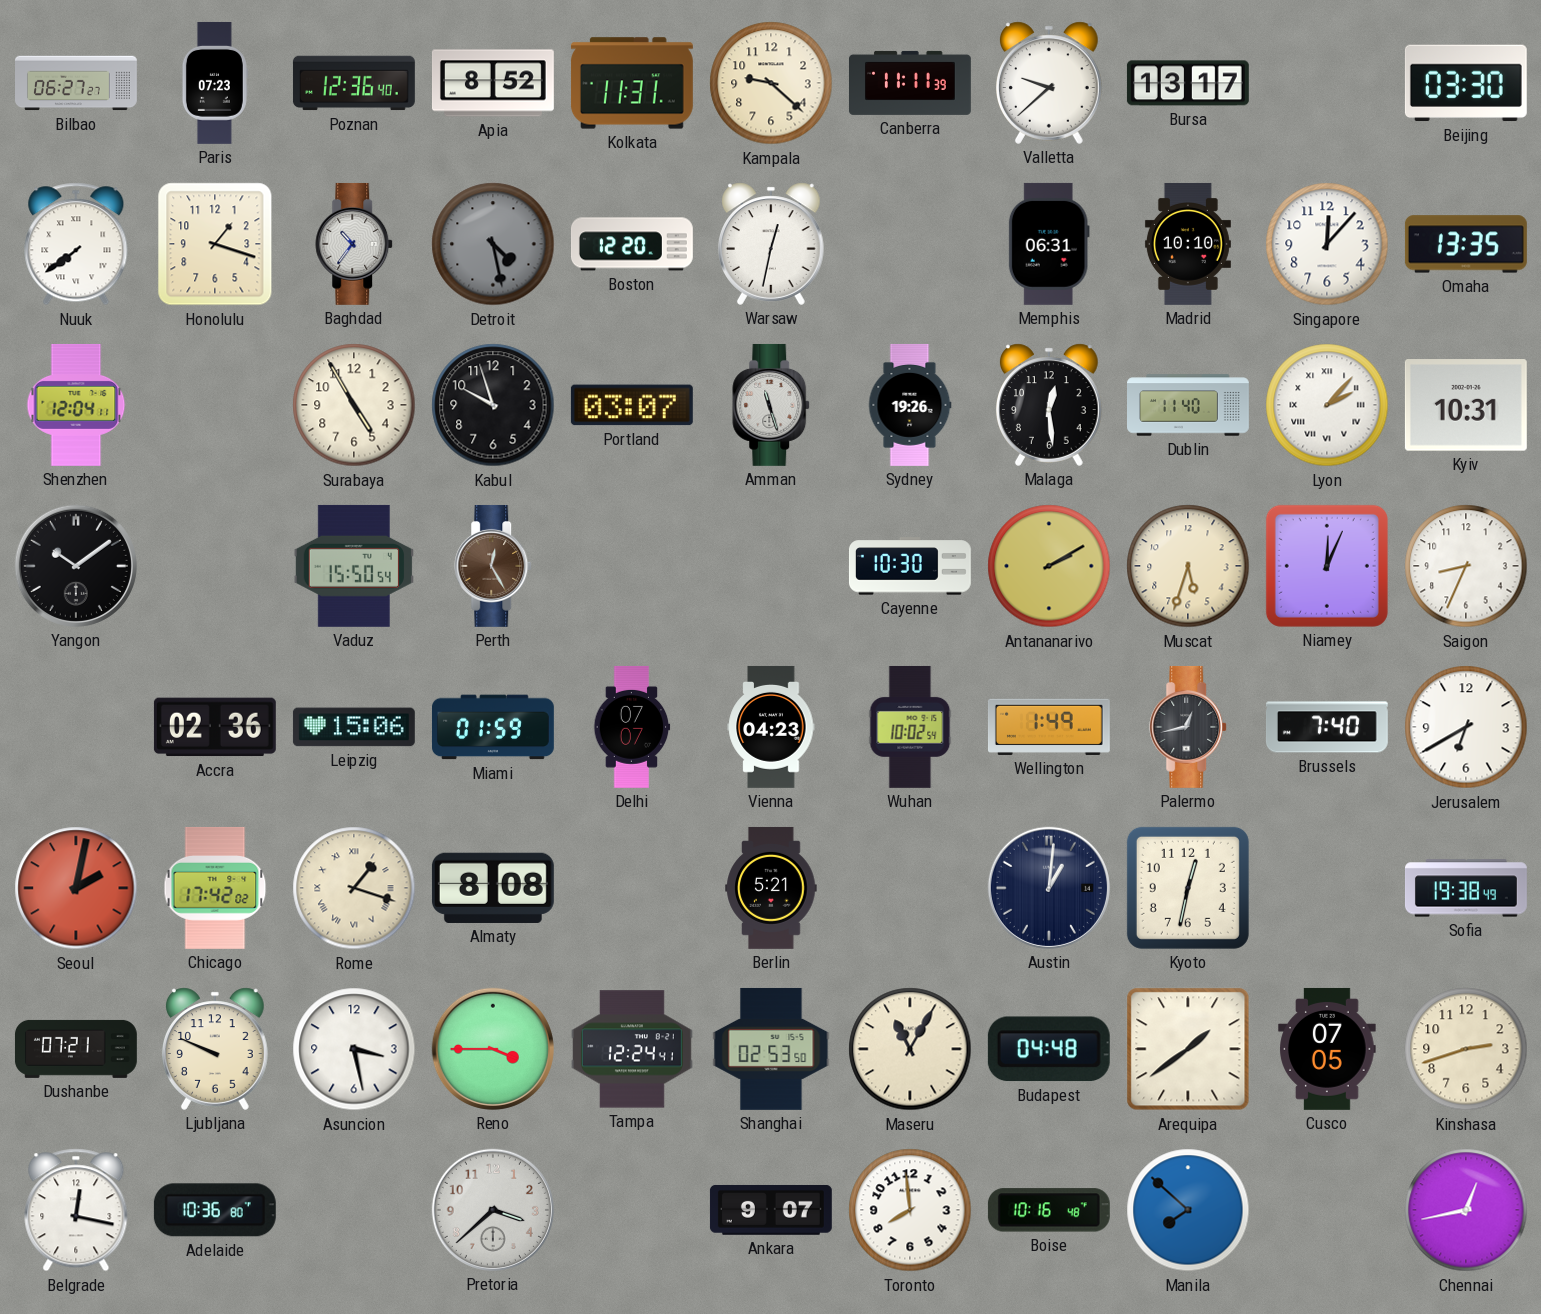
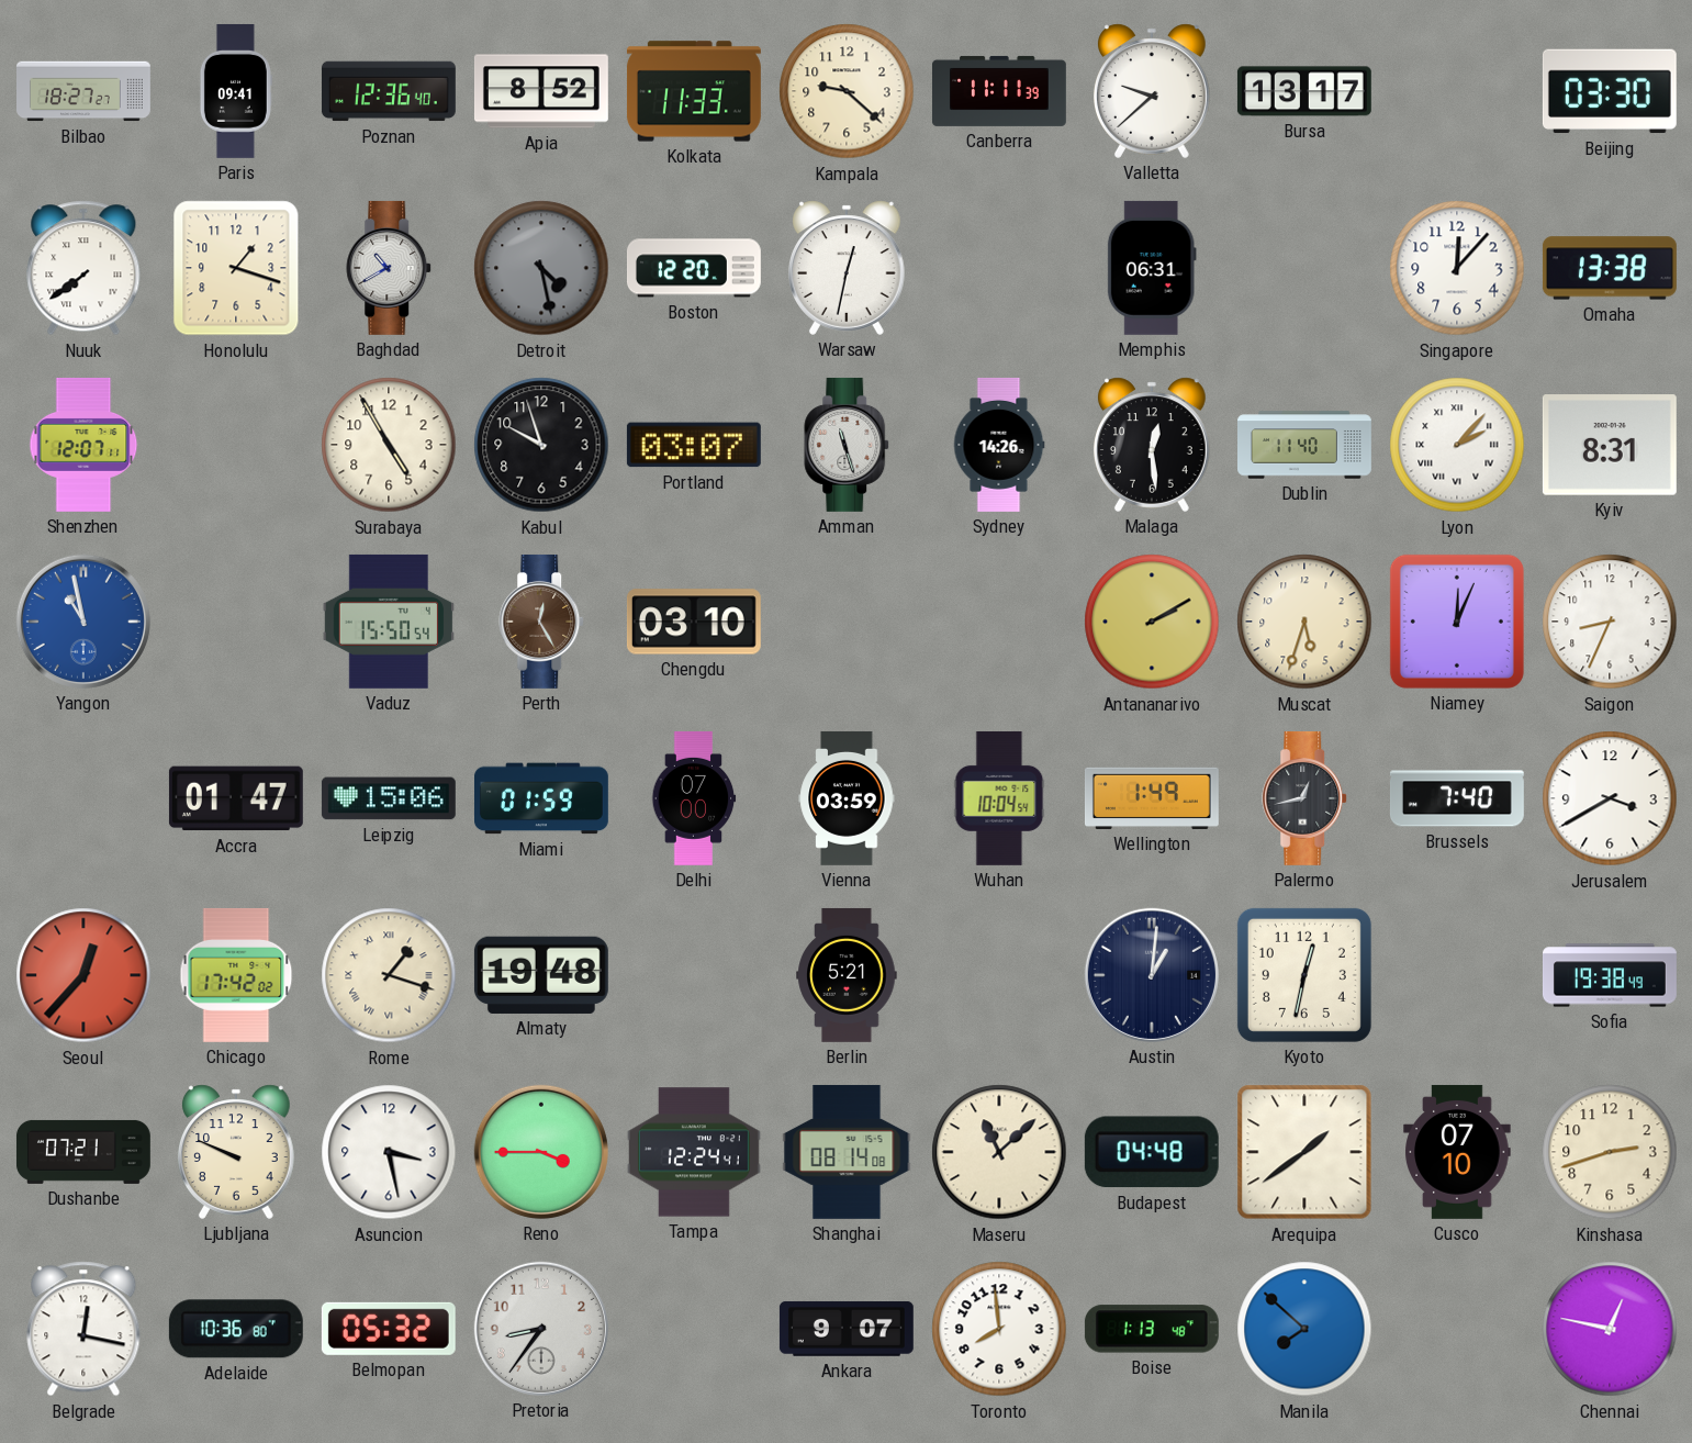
Bilbao: 06:27 -> 18:27 (85, 91)
Paris: 07:23 -> 09:41 (236, 91)
Kolkata: 11:31 -> 11:33 (694, 91)
Baghdad: 10:36 -> 10:40 (390, 268)
Madrid: 10:10 -> none (1188, 244)
Omaha: 13:35 -> 13:38 (1610, 268)
Shenzhen: 12:04 -> 12:07 (83, 445)
Sydney: 19:26 -> 14:26 (999, 445)
Kyiv: 10:31 -> 8:31 (1610, 445)
Yangon: 10:09 -> 10:58 (83, 622)
Yangon dial: black -> blue (83, 622)
Chengdu: none -> 03:10 (694, 622)
Cayenne: 10:30 -> none (910, 566)
Accra: 02:36 -> 01:47 (236, 798)
Delhi: 07:07 -> 07:00 (694, 798)
Vienna: 04:23 -> 03:59 (847, 798)
Wuhan: 10:02 -> 10:04 (999, 798)
Jerusalem: 6:40 -> 3:40 (1610, 798)
Seoul: 2:02 -> 12:37 (83, 975)
Almaty: 8:08 -> 19:48 (541, 975)
Shanghai: 02:53 -> 08:14 (847, 1152)
Maseru: 11:05 -> 11:08 (999, 1152)
Cusco: 07:05 -> 07:10 (1457, 1152)
Belmopan: none -> 05:32 (389, 1329)
Pretoria: 3:38 -> 8:36 (541, 1329)
Boise: 10:16 -> 1:13 (1152, 1329)
Chennai: 12:43 -> 12:47 (1610, 1329)
